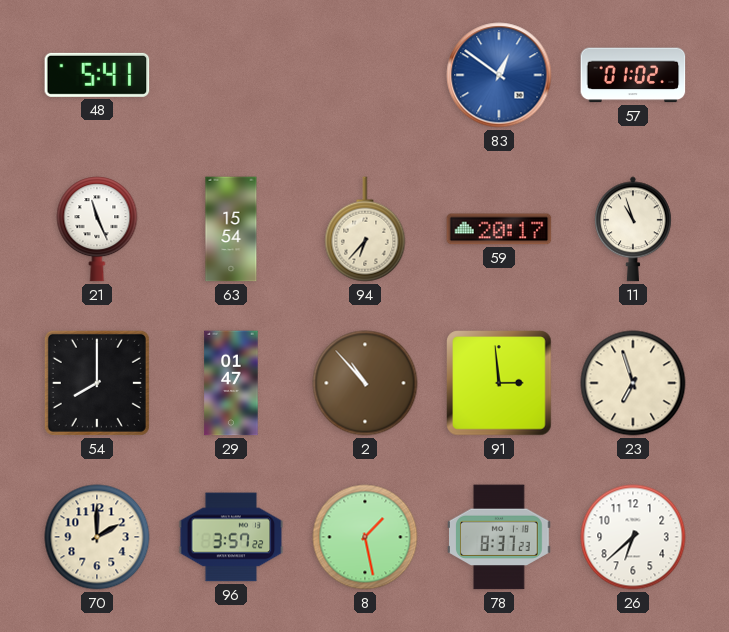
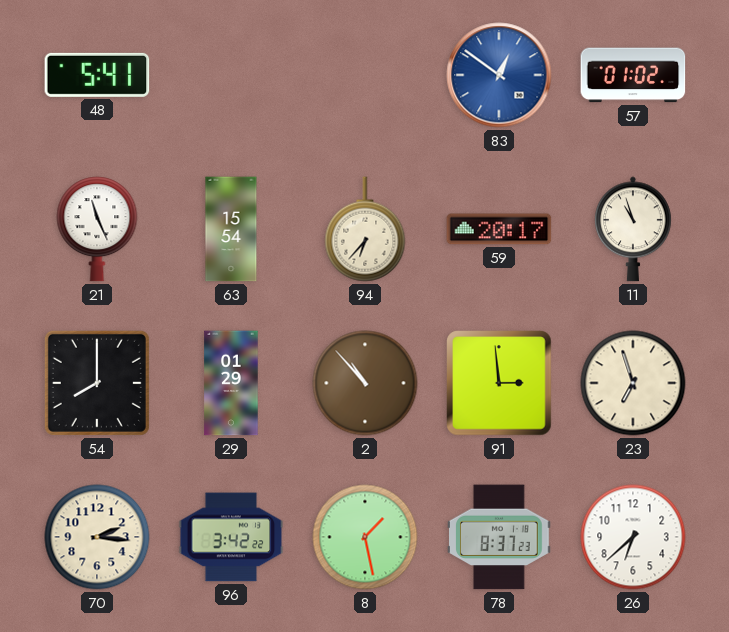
29: 01:47 -> 01:29 (231, 383)
70: 2:00 -> 2:16 (97, 537)
96: 3:57 -> 3:42 (231, 537)
